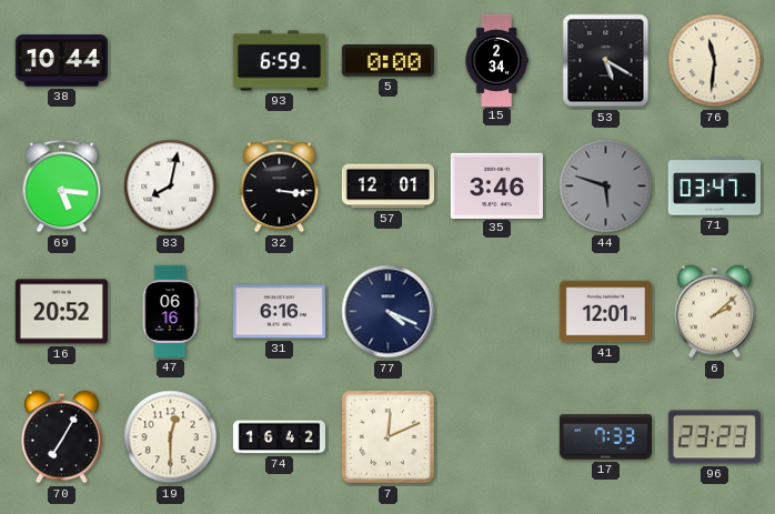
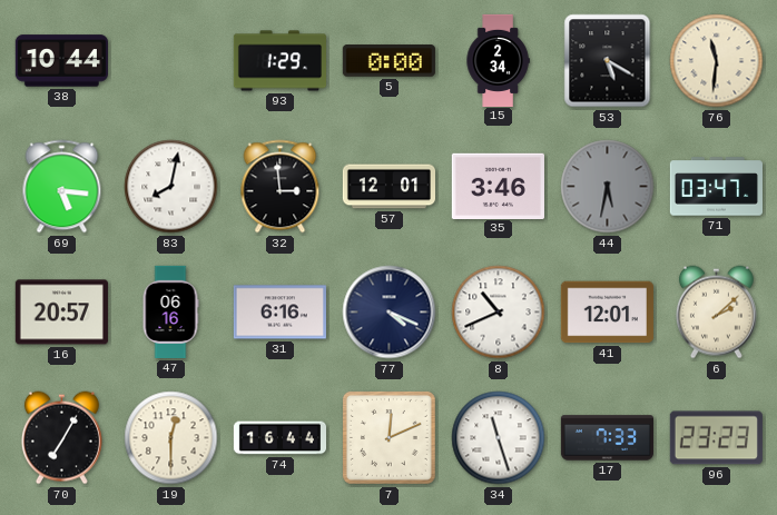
93: 6:59 -> 1:29 (279, 61)
32: 3:16 -> 2:59 (281, 187)
44: 5:48 -> 5:32 (608, 187)
16: 20:52 -> 20:57 (61, 313)
8: none -> 10:41 (499, 313)
74: 16:42 -> 16:44 (279, 438)
34: none -> 11:27 (499, 438)
